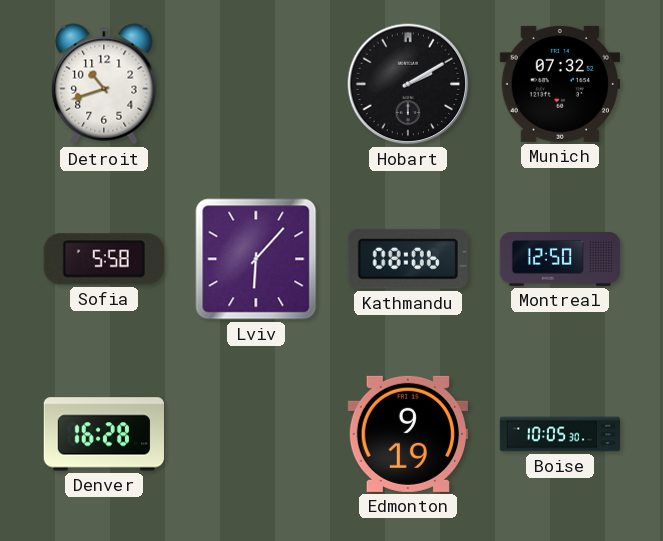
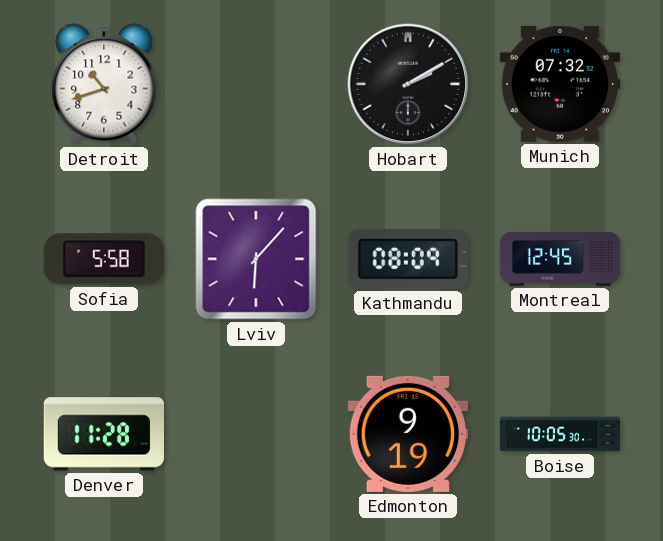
Kathmandu: 08:06 -> 08:09 (408, 259)
Montreal: 12:50 -> 12:45 (560, 259)
Denver: 16:28 -> 11:28 (104, 434)
